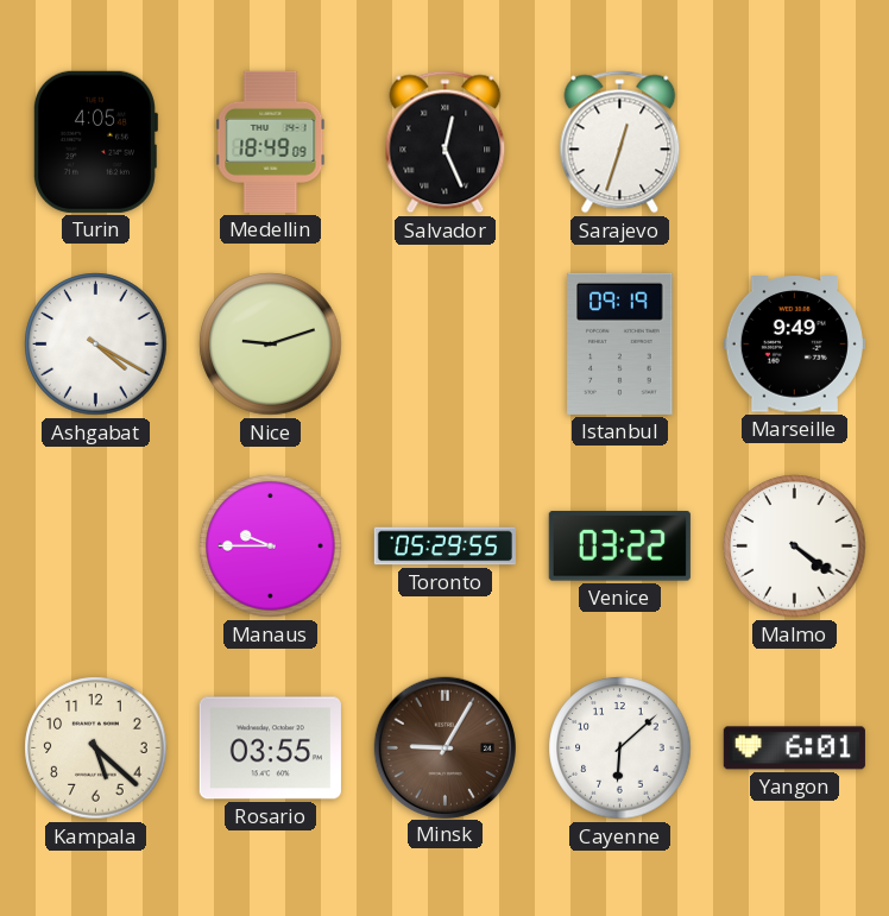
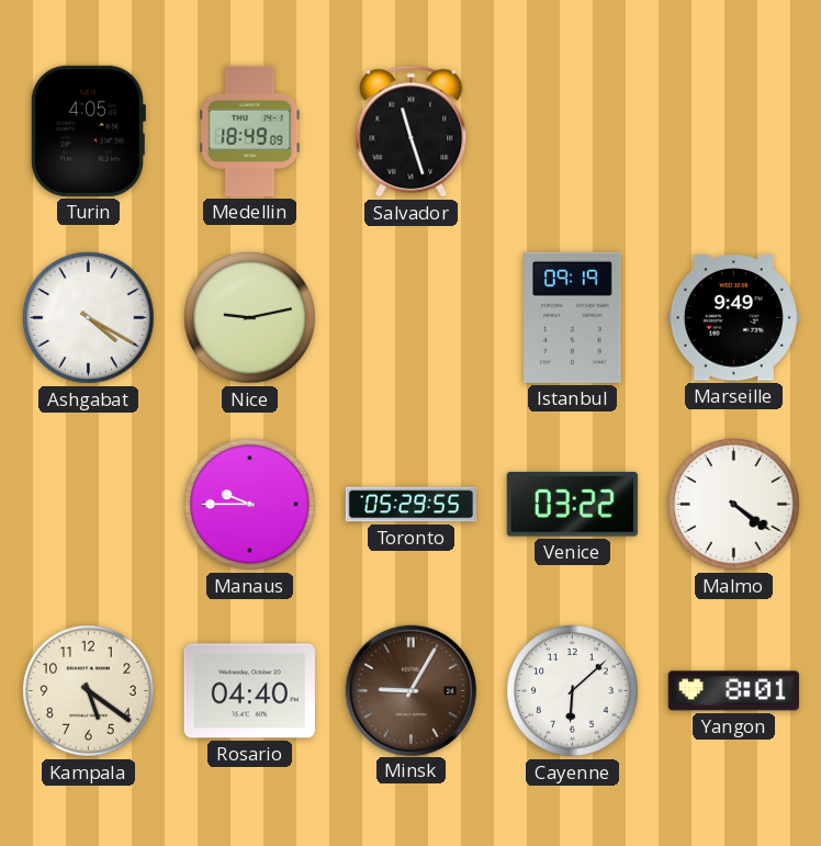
Salvador: 12:26 -> 11:27 (412, 132)
Sarajevo: 12:33 -> none (620, 143)
Nice: 9:12 -> 9:13 (250, 318)
Kampala: 5:22 -> 5:21 (89, 691)
Rosario: 03:55 -> 04:40 (249, 691)
Yangon: 6:01 -> 8:01 (733, 691)
